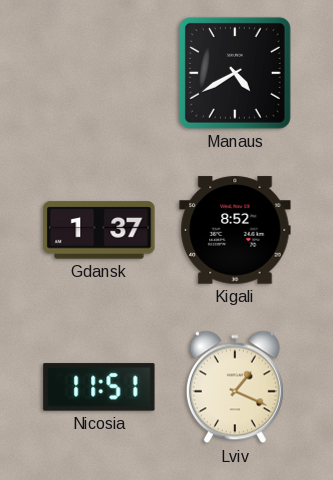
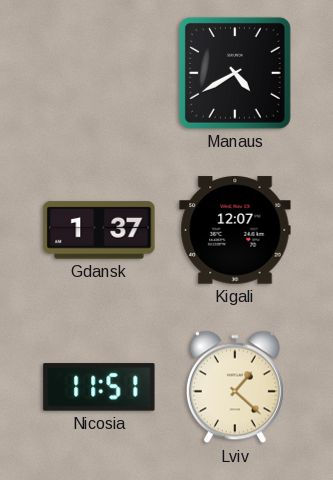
Kigali: 8:52 -> 12:07 (235, 230)
Lviv: 1:19 -> 1:22 (235, 387)
